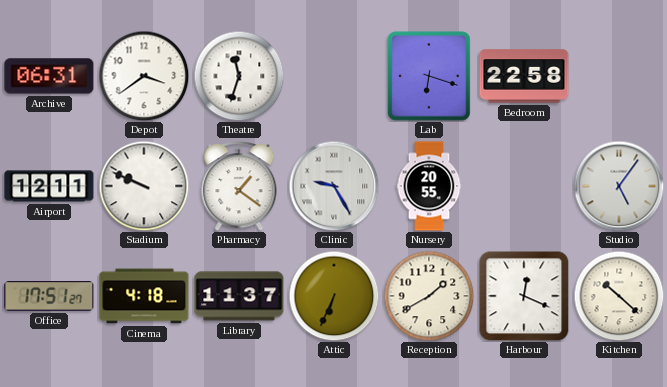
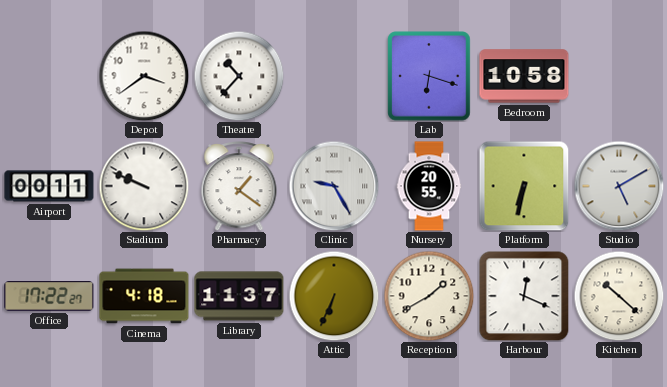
Archive: 06:31 -> none (49, 76)
Theatre: 11:33 -> 10:37 (239, 76)
Bedroom: 22:58 -> 10:58 (524, 76)
Airport: 12:11 -> 00:11 (49, 186)
Platform: none -> 6:32 (524, 186)
Studio: 5:06 -> 5:10 (619, 186)
Office: 17:51 -> 17:22 (49, 296)
